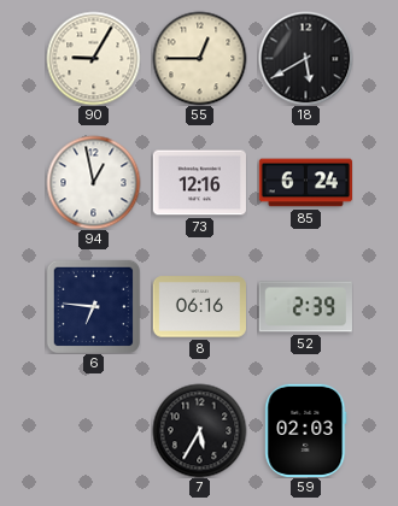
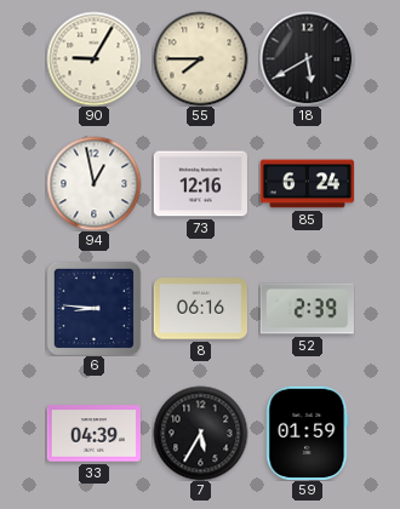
55: 12:45 -> 7:45 (200, 58)
6: 6:46 -> 8:46 (93, 308)
33: none -> 04:39 (93, 434)
59: 02:03 -> 01:59 (308, 433)
